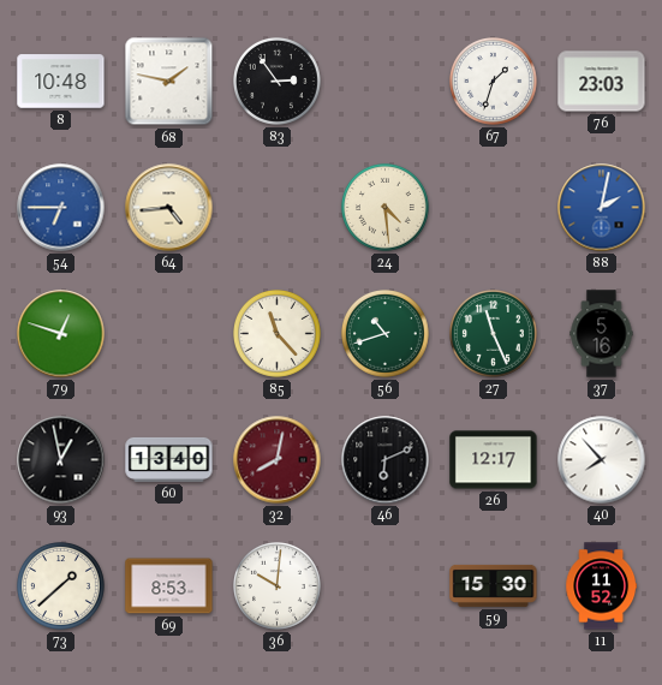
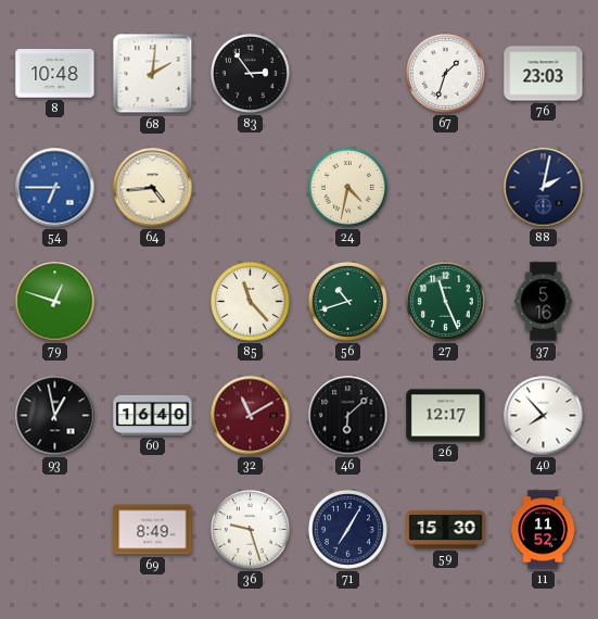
68: 1:47 -> 2:01 (153, 74)
24: 4:29 -> 4:32 (348, 188)
88 dial: blue -> navy (544, 188)
60: 13:40 -> 16:40 (153, 415)
32: 8:02 -> 11:10 (251, 416)
46: 6:11 -> 6:08 (348, 416)
73: 1:38 -> none (61, 586)
69: 8:53 -> 8:49 (153, 530)
36: 10:01 -> 9:27 (251, 530)
71: none -> 7:05 (348, 530)
